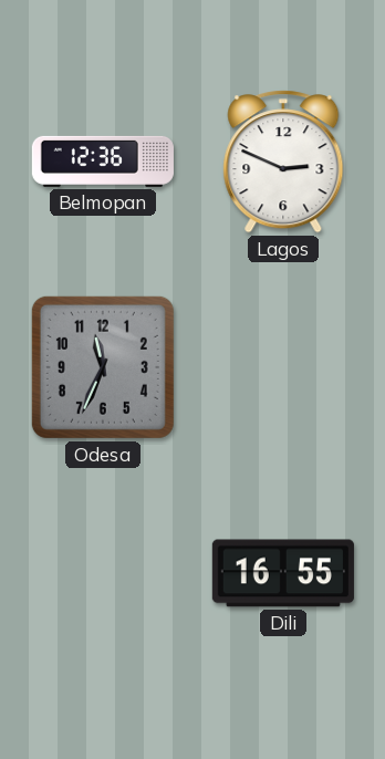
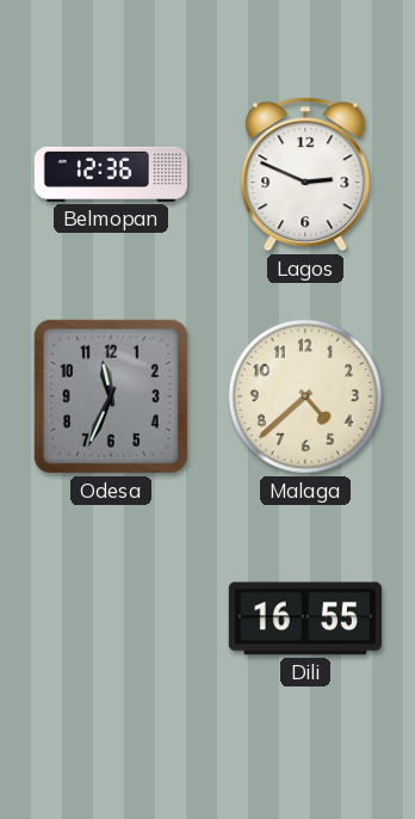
Malaga: none -> 4:38 (305, 396)
